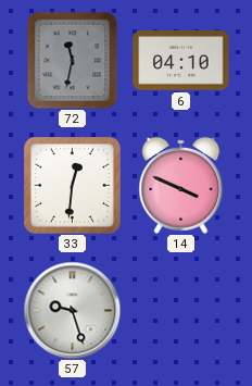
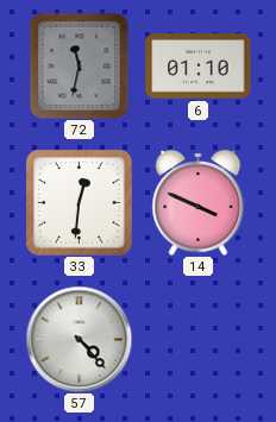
6: 04:10 -> 01:10 (199, 67)
57: 9:27 -> 4:23 (79, 339)
